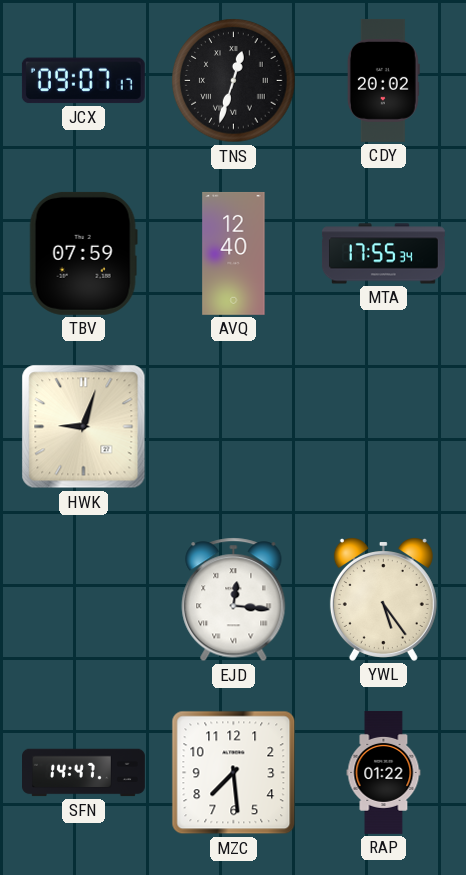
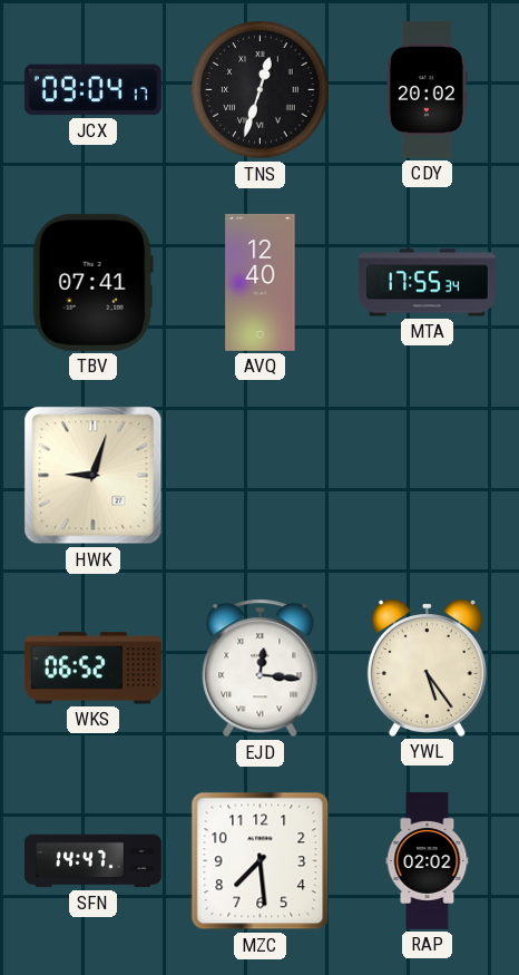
JCX: 09:07 -> 09:04 (92, 90)
TBV: 07:59 -> 07:41 (92, 282)
WKS: none -> 06:52 (92, 669)
RAP: 01:22 -> 02:02 (428, 860)
